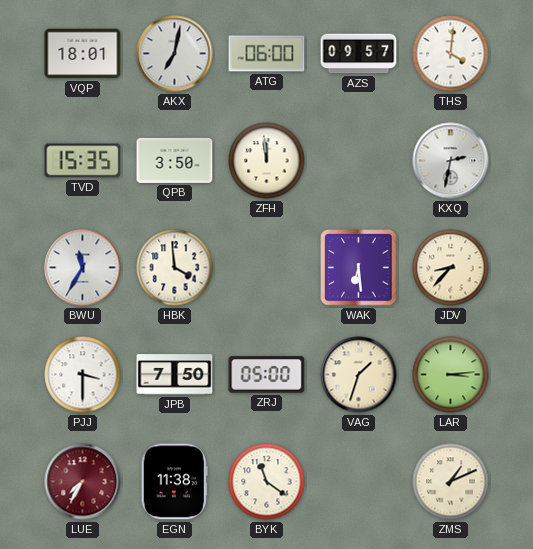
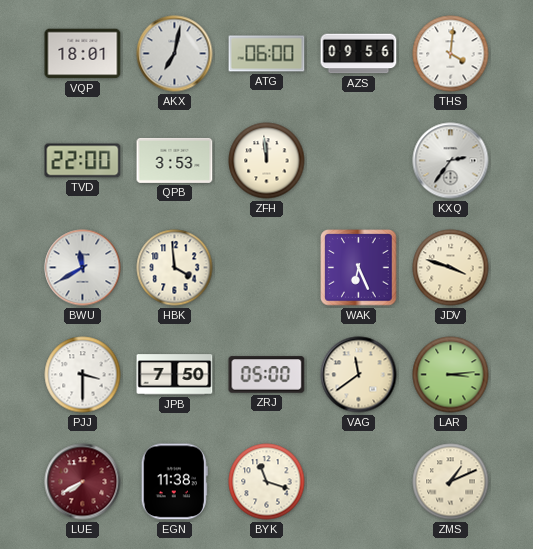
AZS: 09:57 -> 09:56 (359, 54)
TVD: 15:35 -> 22:00 (83, 161)
QPB: 3:50 -> 3:53 (175, 160)
KXQ: 2:32 -> 2:36 (451, 161)
BWU: 11:35 -> 11:40 (83, 268)
WAK: 6:29 -> 6:26 (359, 268)
JDV: 8:37 -> 3:48 (451, 268)
VAG: 1:33 -> 11:39 (359, 375)
LUE: 7:35 -> 7:40 (83, 482)
BYK: 11:21 -> 11:18 (267, 482)
